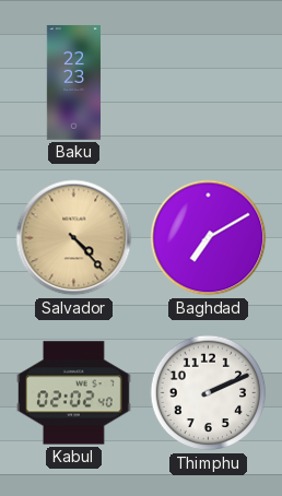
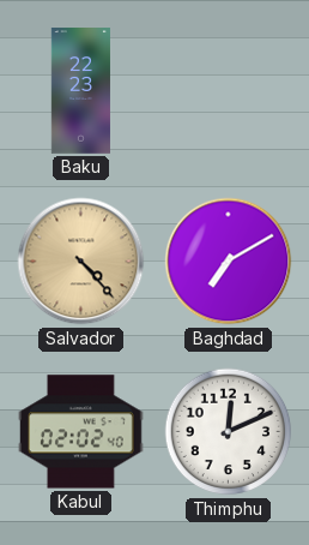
Thimphu: 2:11 -> 12:11 (229, 432)
